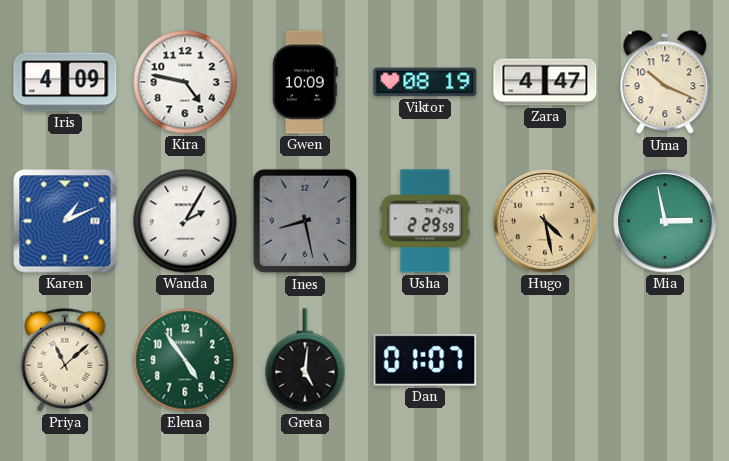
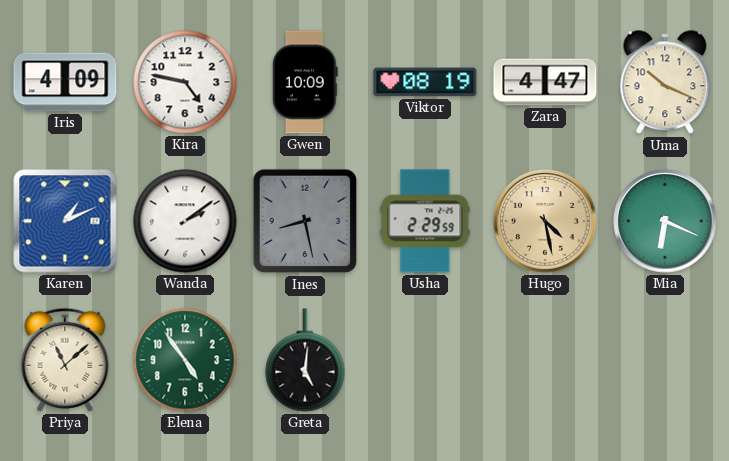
Wanda: 2:05 -> 2:09 (185, 221)
Mia: 2:58 -> 6:19 (665, 221)
Dan: 01:07 -> none (425, 360)
